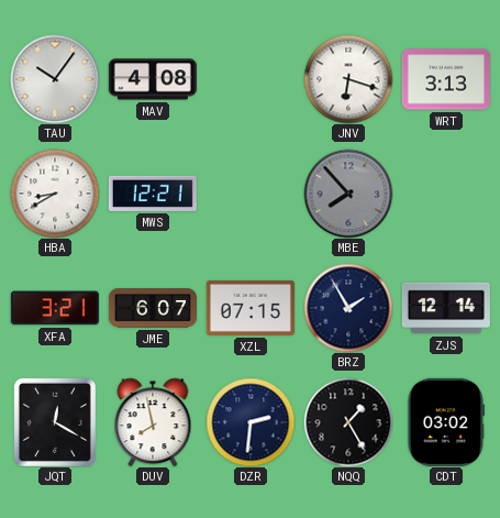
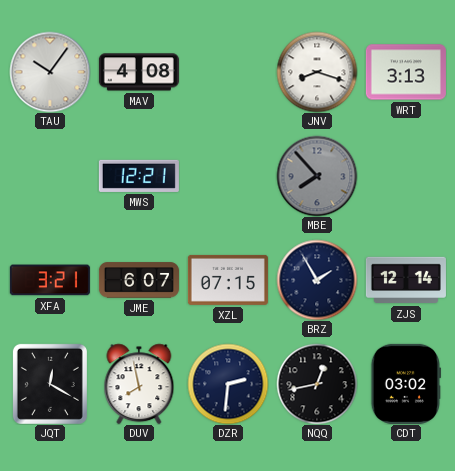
JNV: 6:18 -> 8:18 (317, 72)
HBA: 8:40 -> none (55, 194)
NQQ: 1:25 -> 12:43 (317, 384)
